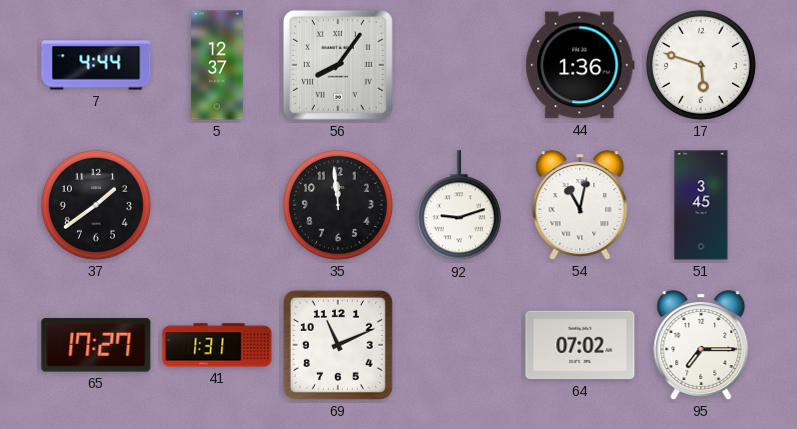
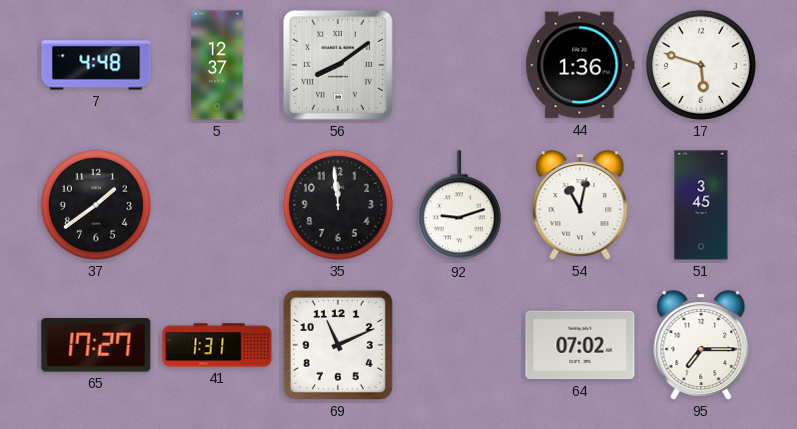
7: 4:44 -> 4:48 (96, 65)
56: 8:06 -> 8:09 (338, 65)
